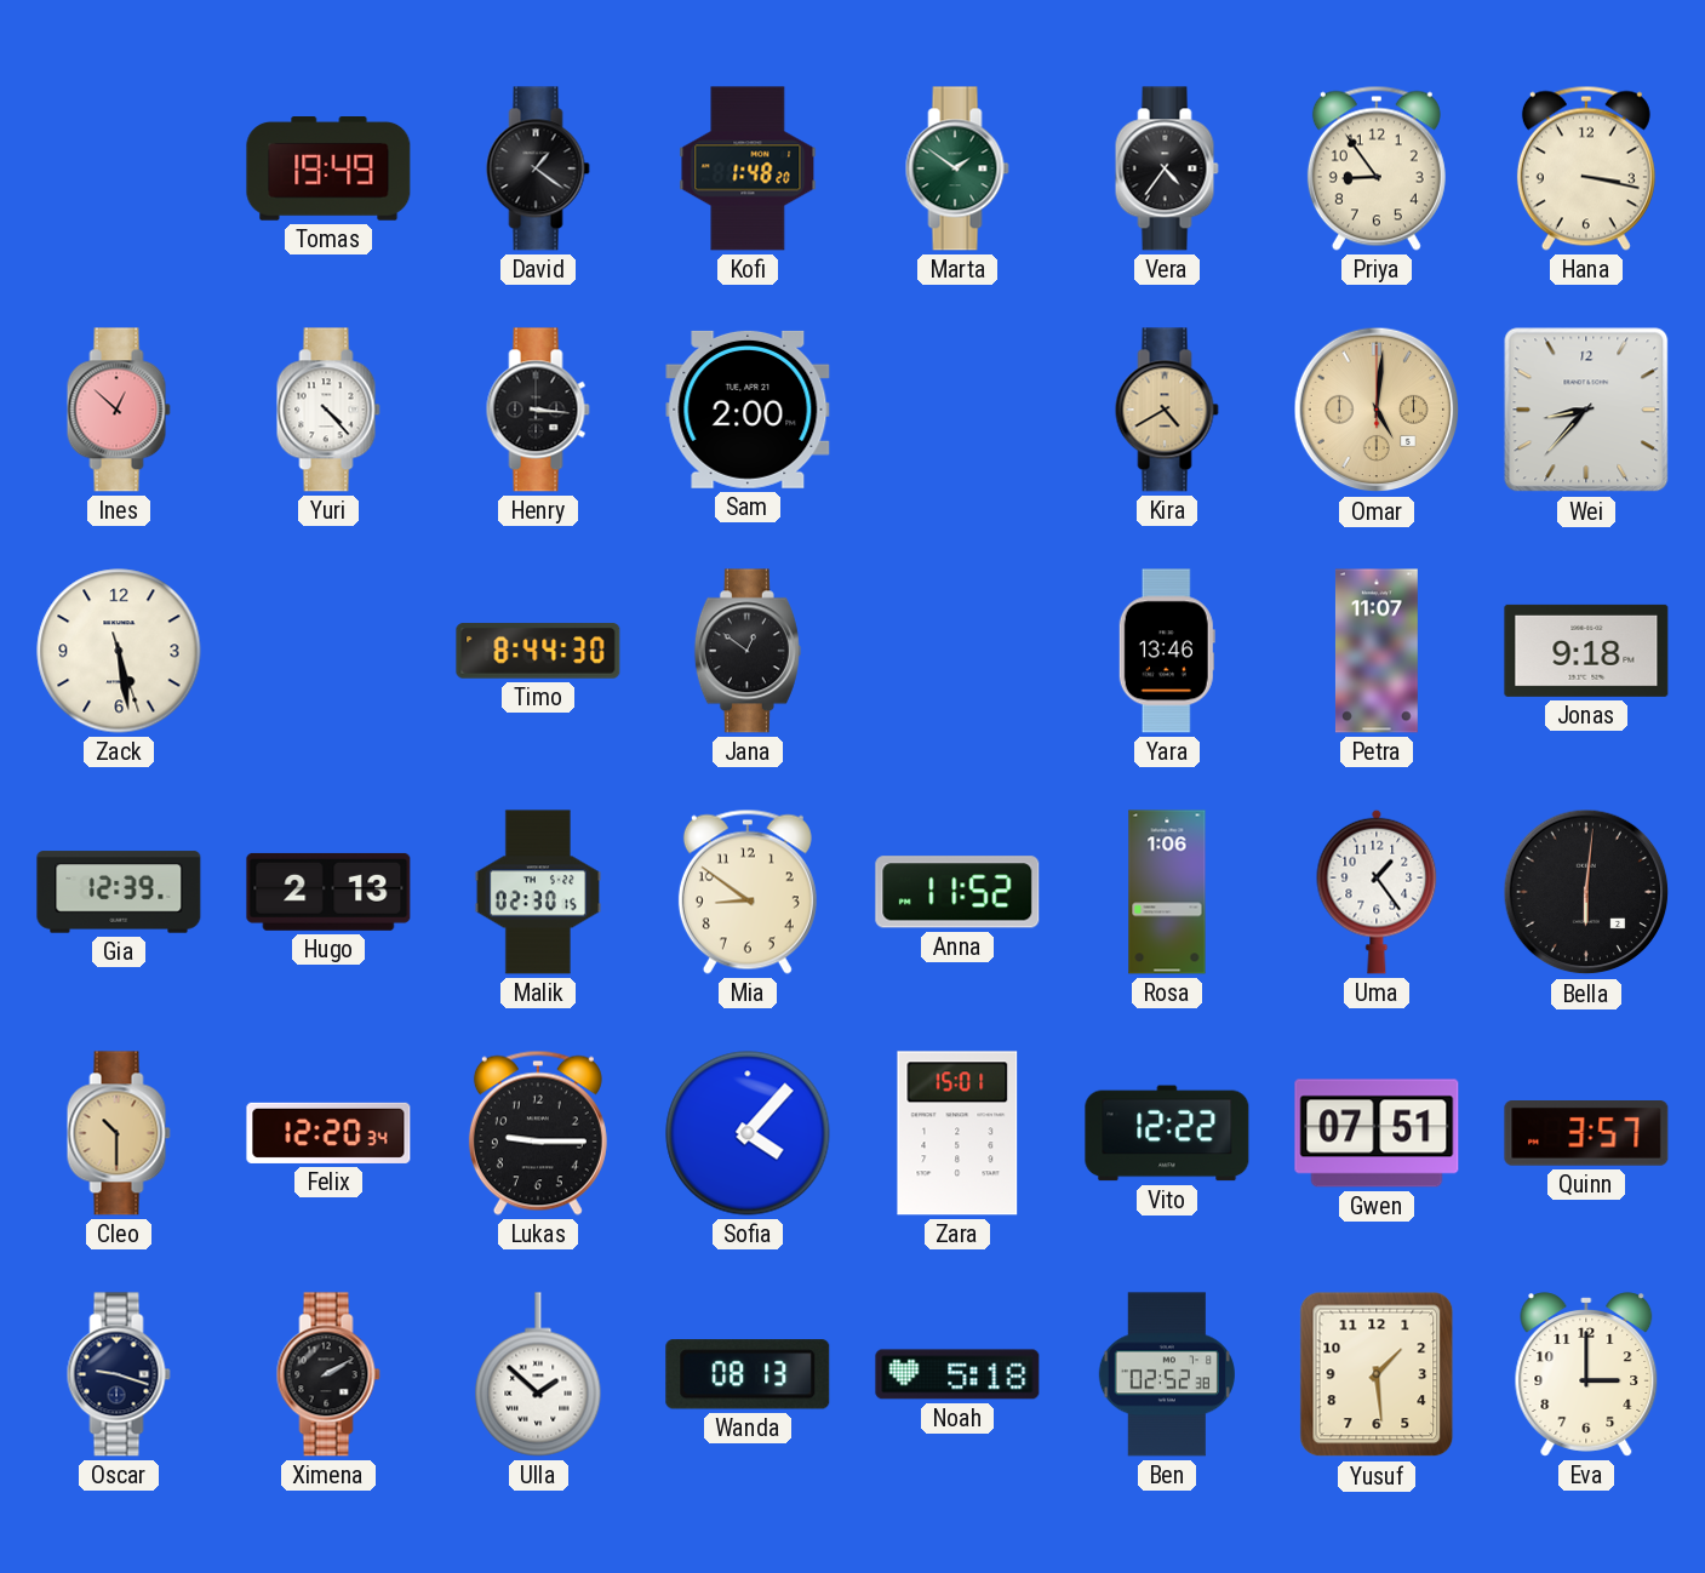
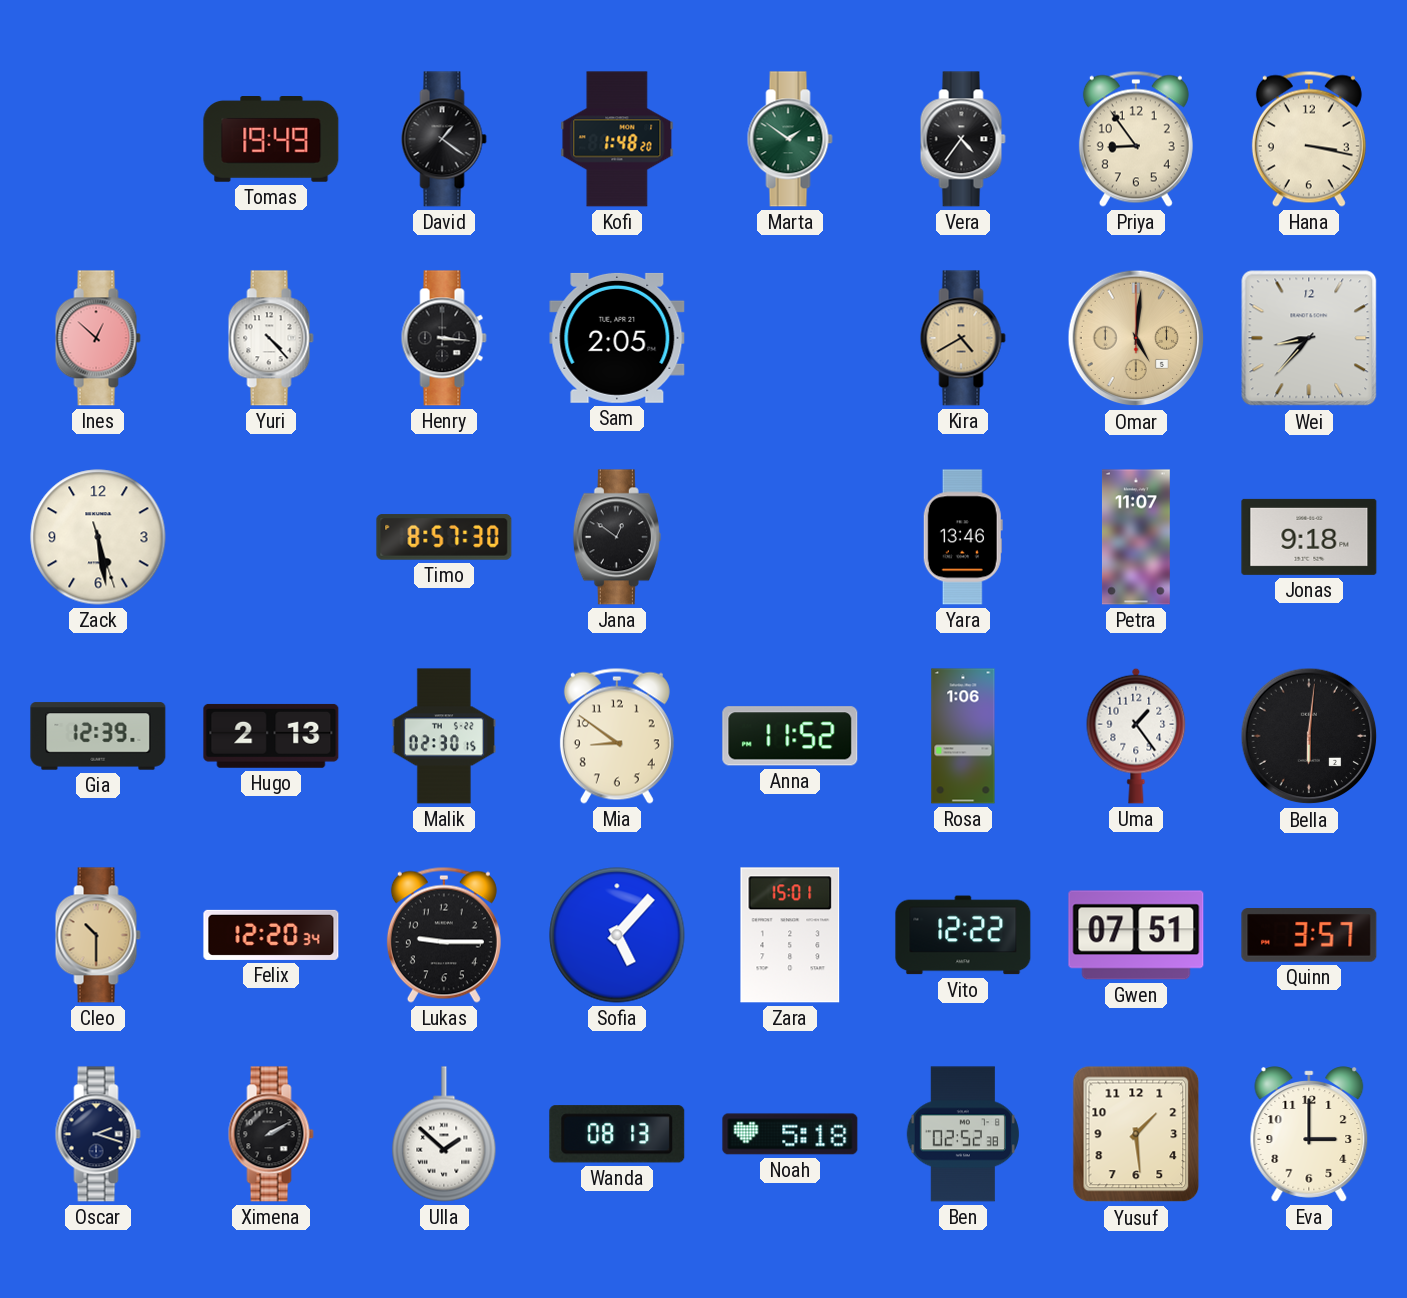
Sam: 2:00 -> 2:05 (617, 338)
Timo: 8:44 -> 8:57 (444, 537)
Sofia: 4:07 -> 5:07 (617, 935)
Oscar: 9:18 -> 2:18 (98, 1134)
